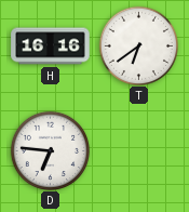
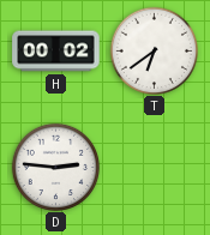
H: 16:16 -> 00:02 (56, 52)
D: 6:46 -> 2:46 (55, 167)
